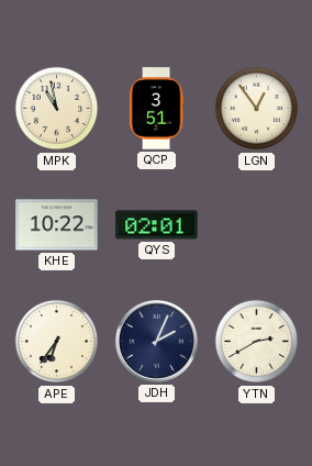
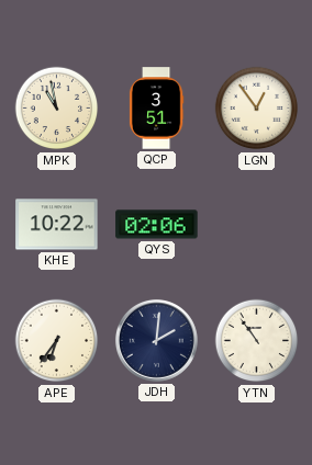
QYS: 02:01 -> 02:06 (157, 225)
JDH: 2:04 -> 2:01 (156, 340)
YTN: 2:40 -> 10:54 (257, 341)
